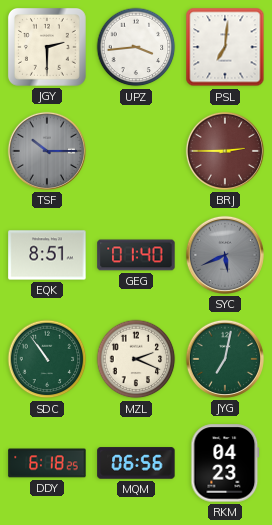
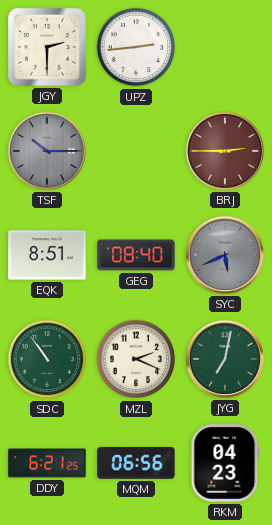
UPZ: 3:44 -> 2:44 (136, 47)
PSL: 7:01 -> none (225, 47)
GEG: 01:40 -> 08:40 (136, 255)
DDY: 6:18 -> 6:21 (47, 463)
